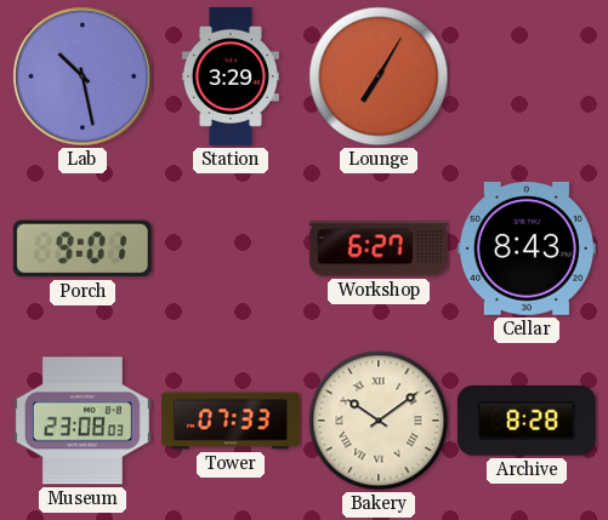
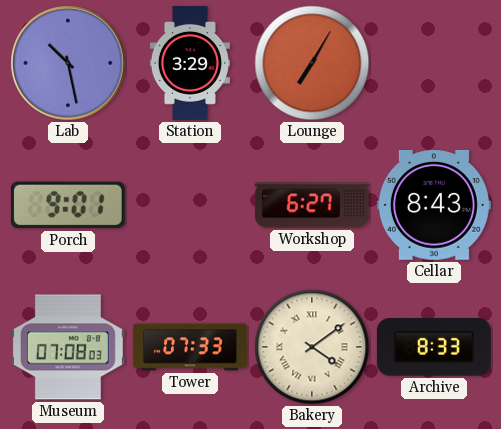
Museum: 23:08 -> 07:08 (68, 347)
Bakery: 10:09 -> 4:09 (312, 347)
Archive: 8:28 -> 8:33 (434, 347)
